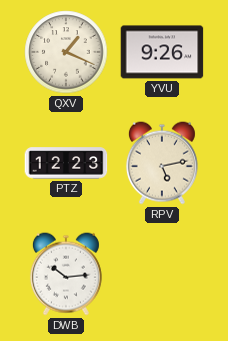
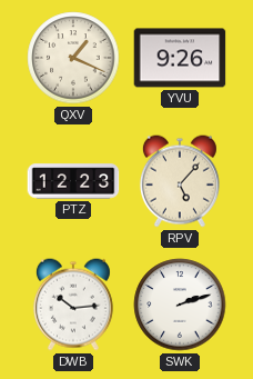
RPV: 5:13 -> 5:07 (180, 181)
SWK: none -> 2:12 (180, 305)
